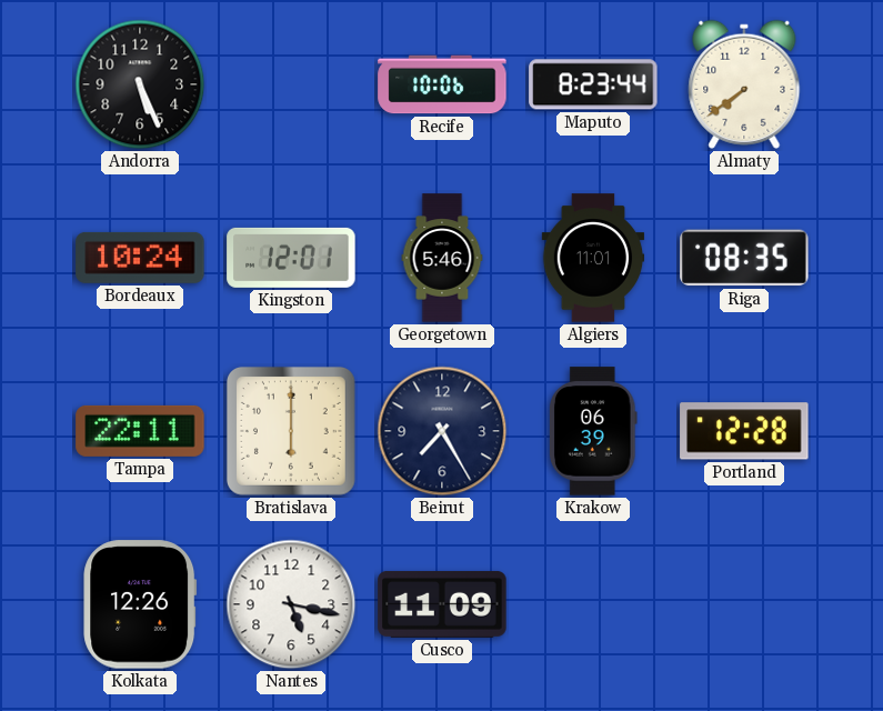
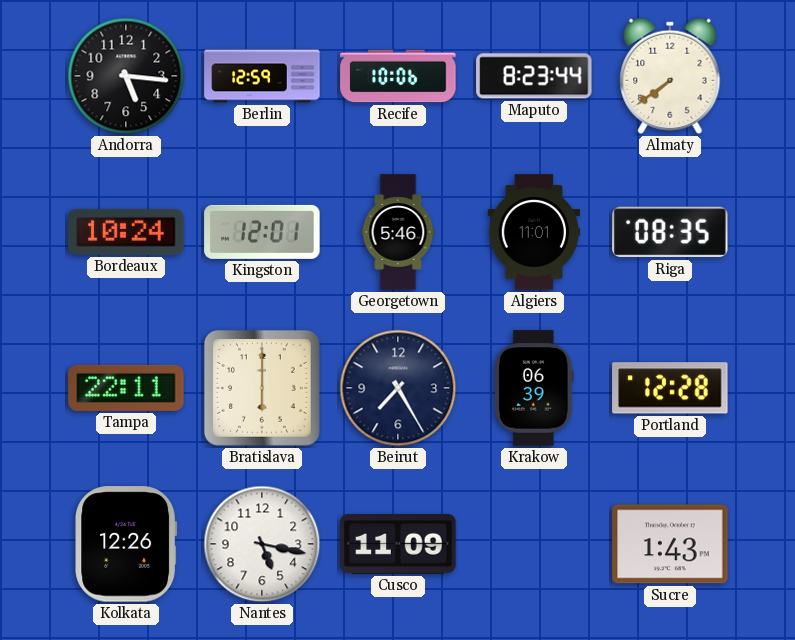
Andorra: 5:26 -> 5:16 (126, 76)
Berlin: none -> 12:59 (262, 76)
Sucre: none -> 1:43 (670, 544)
